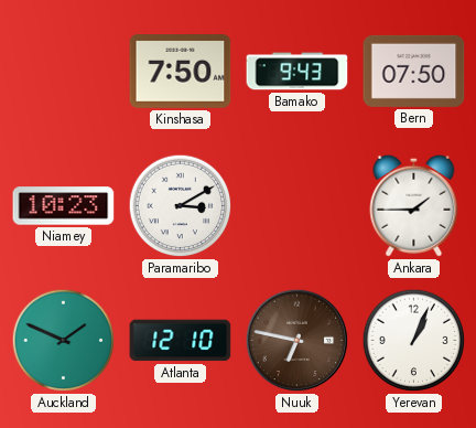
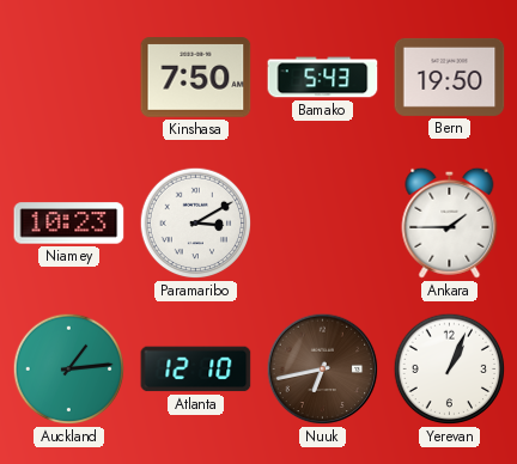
Bamako: 9:43 -> 5:43 (323, 78)
Bern: 07:50 -> 19:50 (450, 77)
Auckland: 1:49 -> 1:14 (69, 370)
Nuuk: 6:47 -> 6:43 (323, 370)
